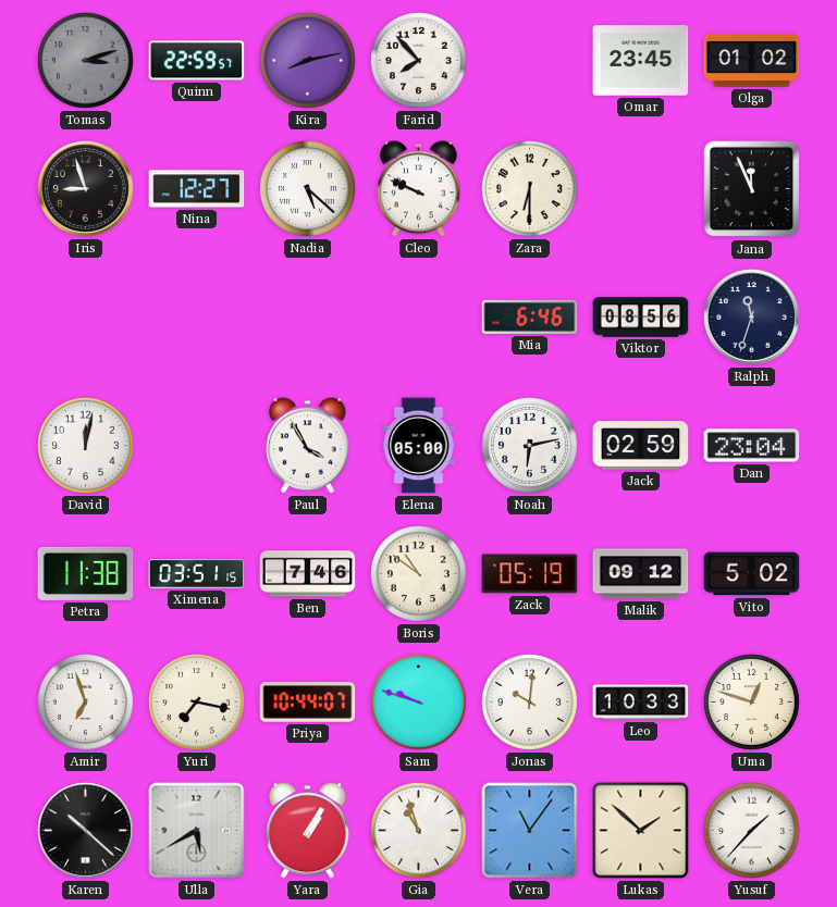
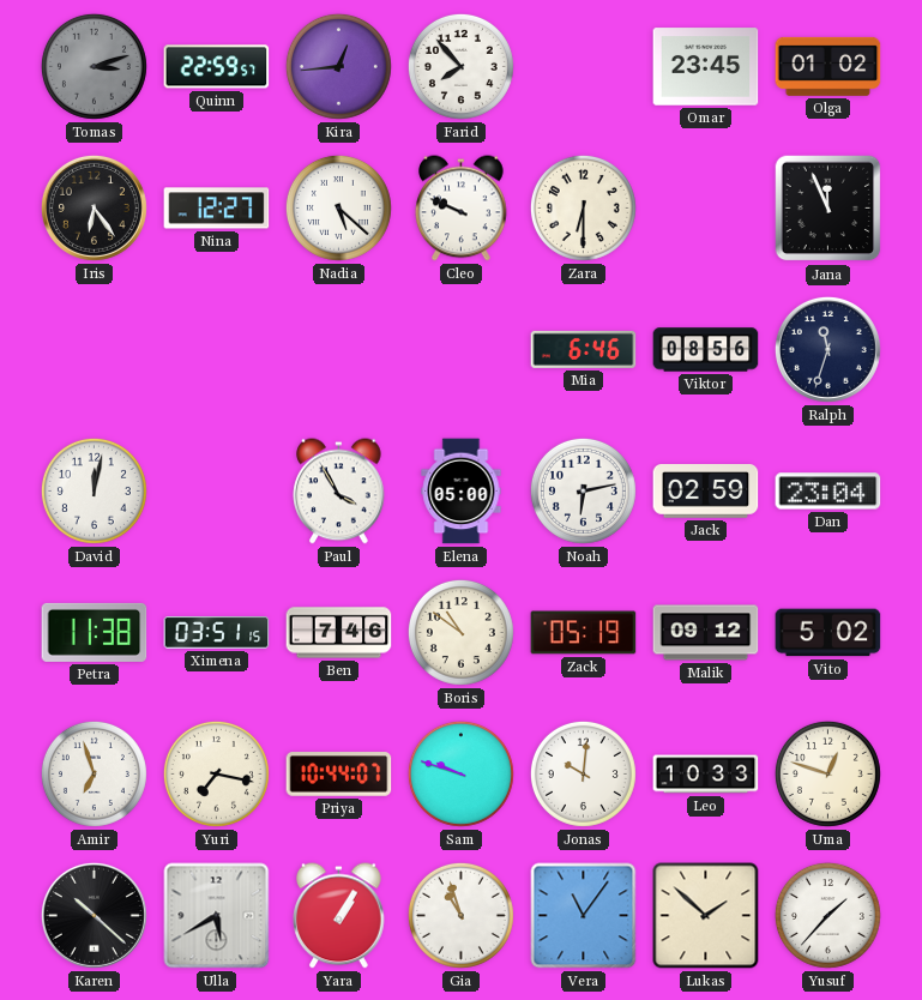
Kira: 8:13 -> 12:44 (338, 66)
Iris: 8:57 -> 6:24 (94, 207)
